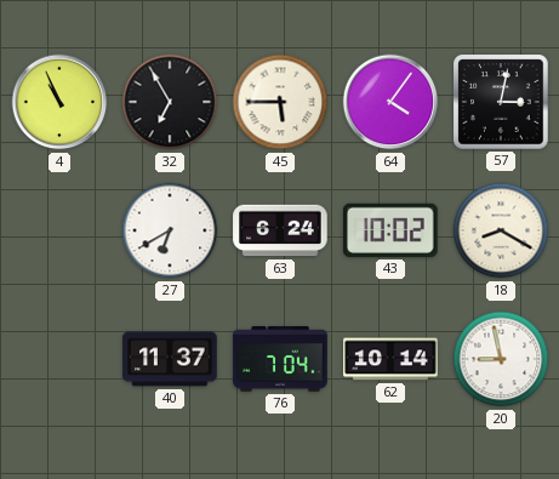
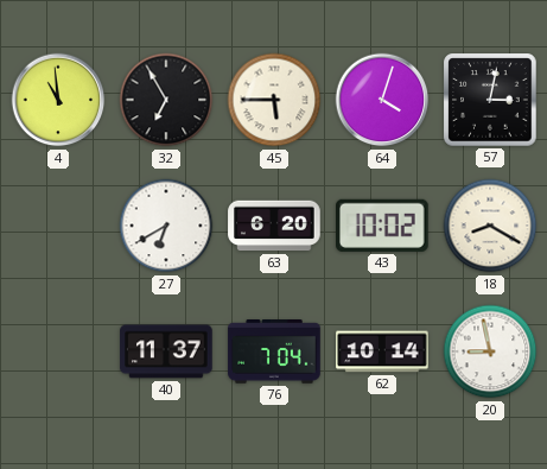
4: 10:56 -> 10:59 (58, 100)
64: 4:06 -> 4:03 (382, 100)
63: 6:24 -> 6:20 (274, 226)
